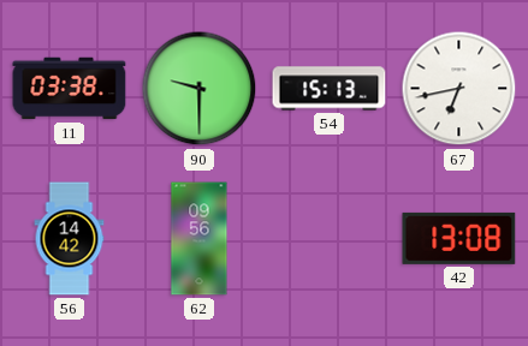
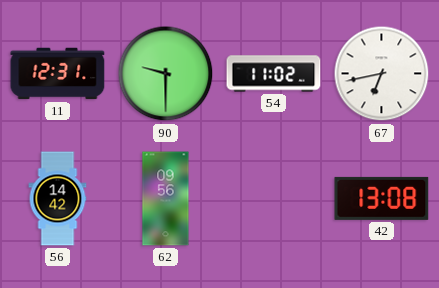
11: 03:38 -> 12:31 (58, 74)
54: 15:13 -> 11:02 (274, 74)
